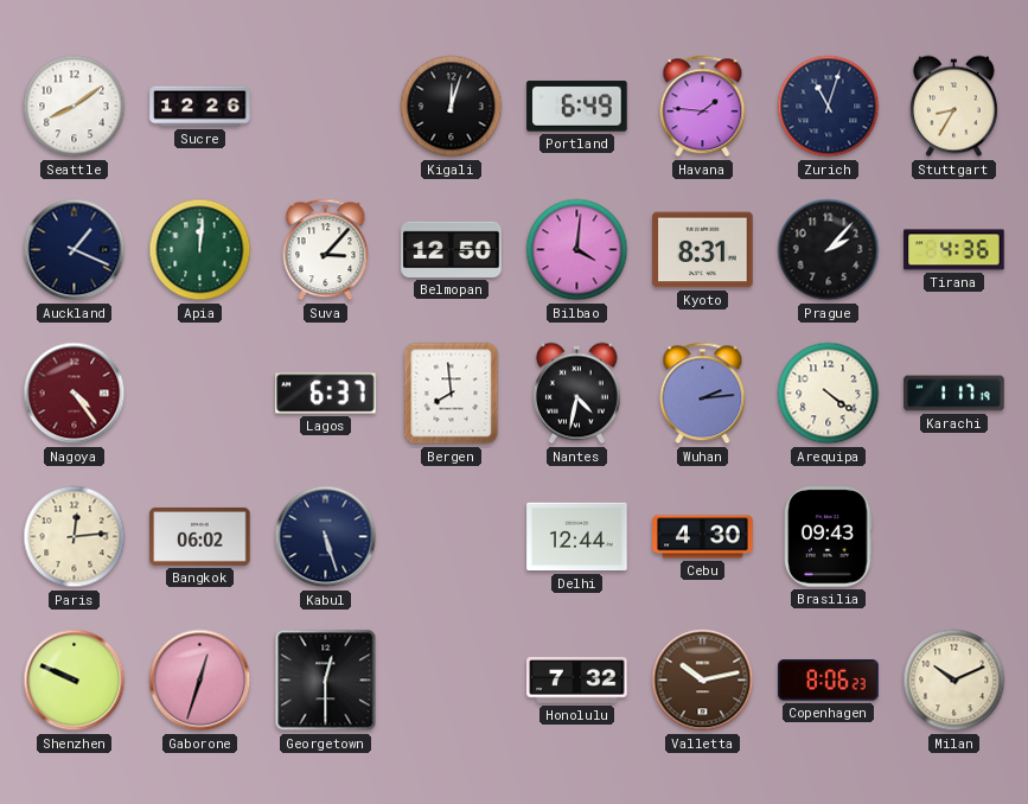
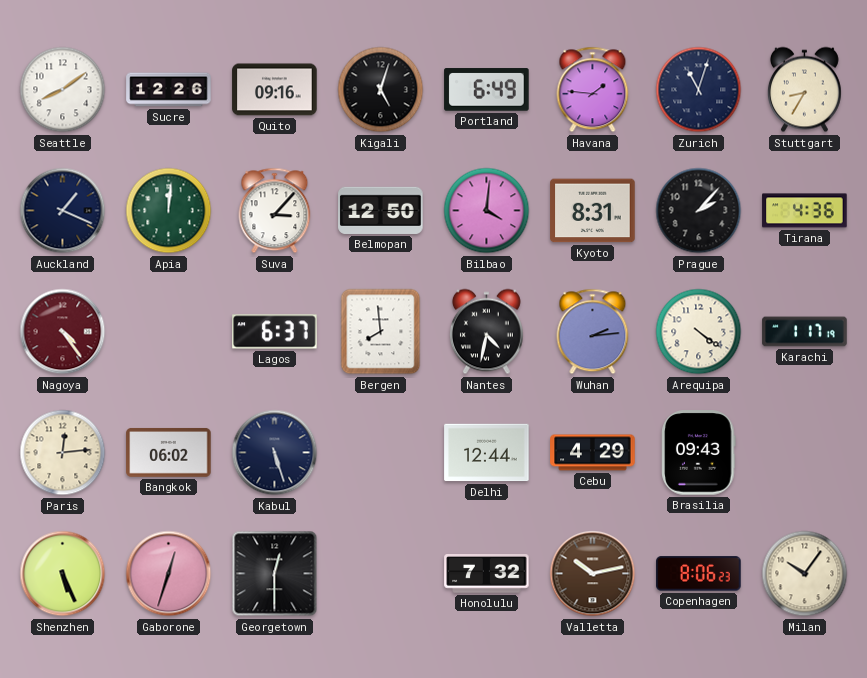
Quito: none -> 09:16 (275, 90)
Kigali: 12:03 -> 5:03 (381, 90)
Cebu: 4:30 -> 4:29 (593, 453)
Shenzhen: 9:49 -> 5:26 (63, 574)
Milan: 10:11 -> 10:06 (805, 574)
